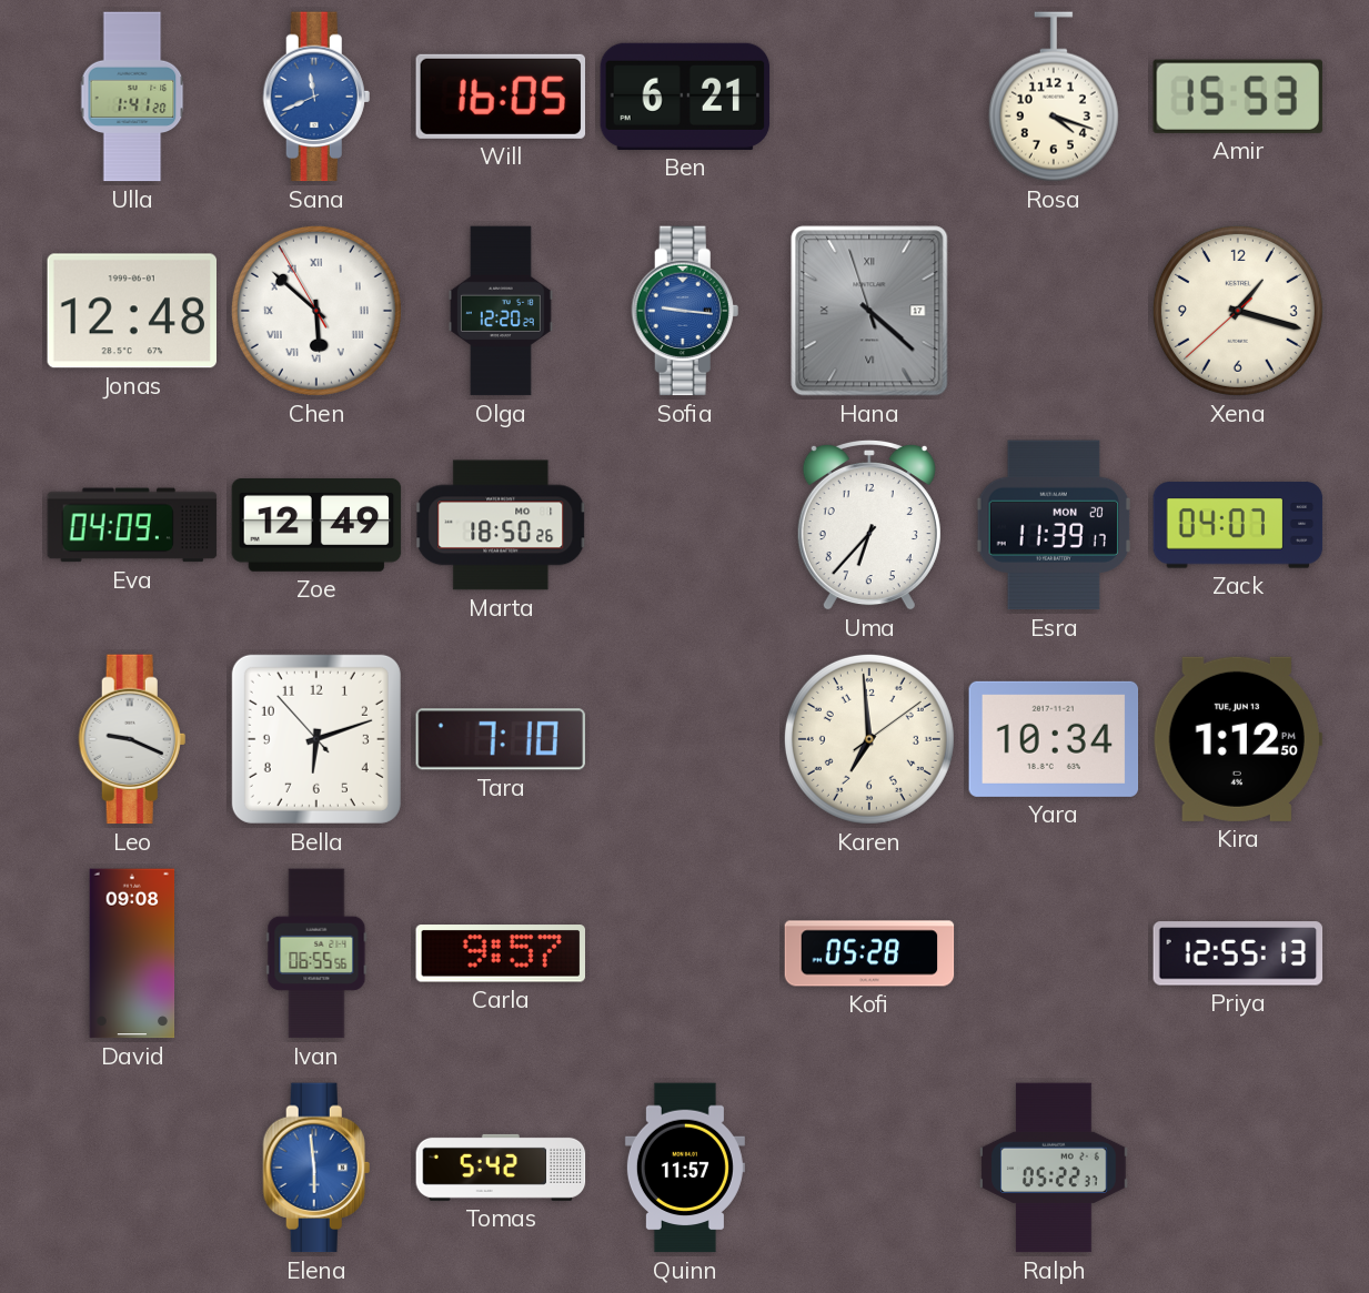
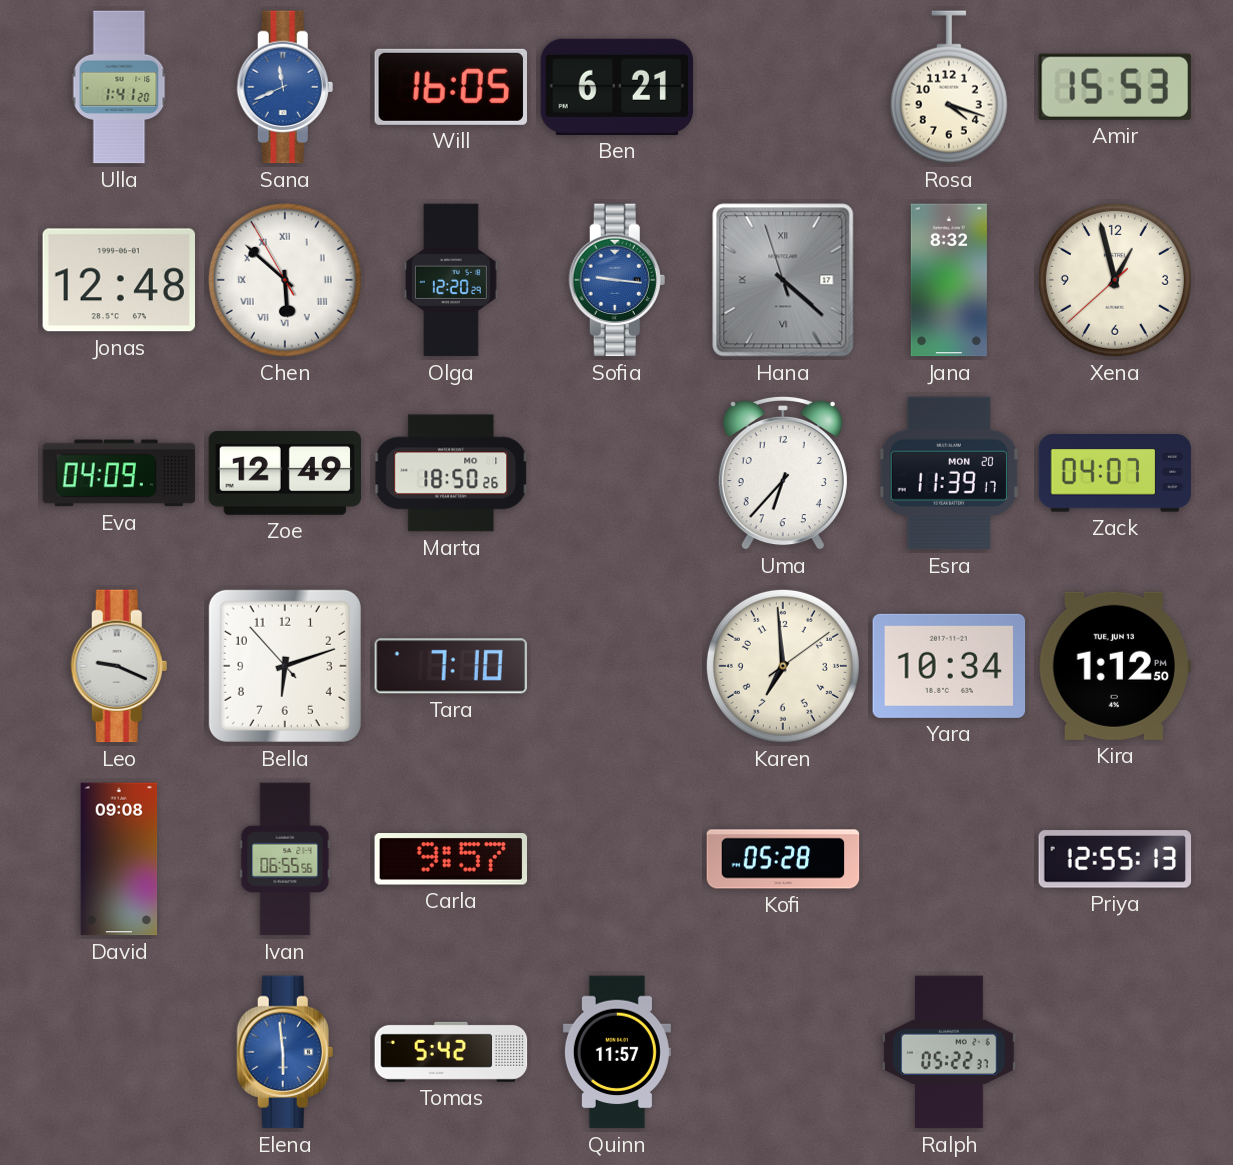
Jana: none -> 8:32 (949, 280)
Xena: 1:17 -> 12:57 (1115, 280)
